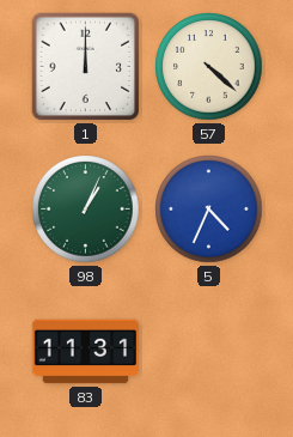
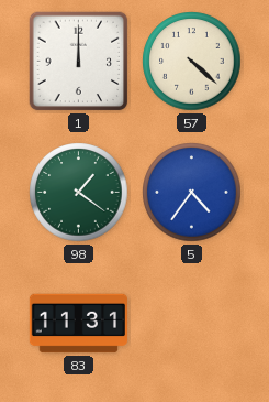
98: 1:04 -> 1:21 (79, 193)
5: 4:34 -> 4:36 (192, 193)
